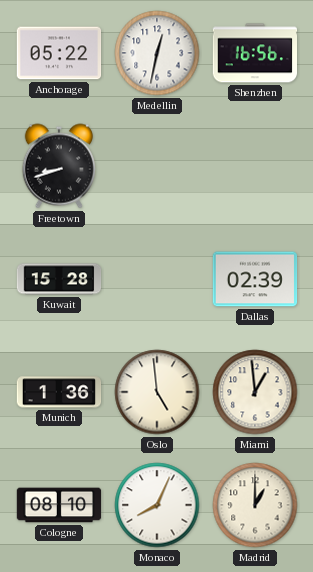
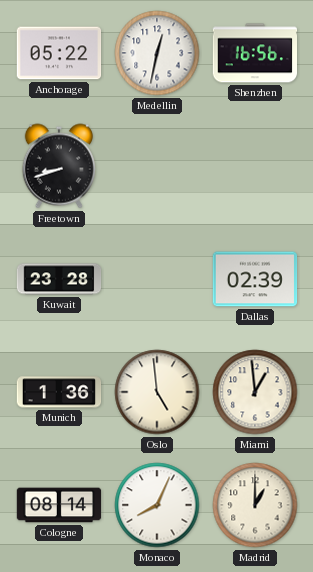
Kuwait: 15:28 -> 23:28 (59, 279)
Cologne: 08:10 -> 08:14 (59, 505)
